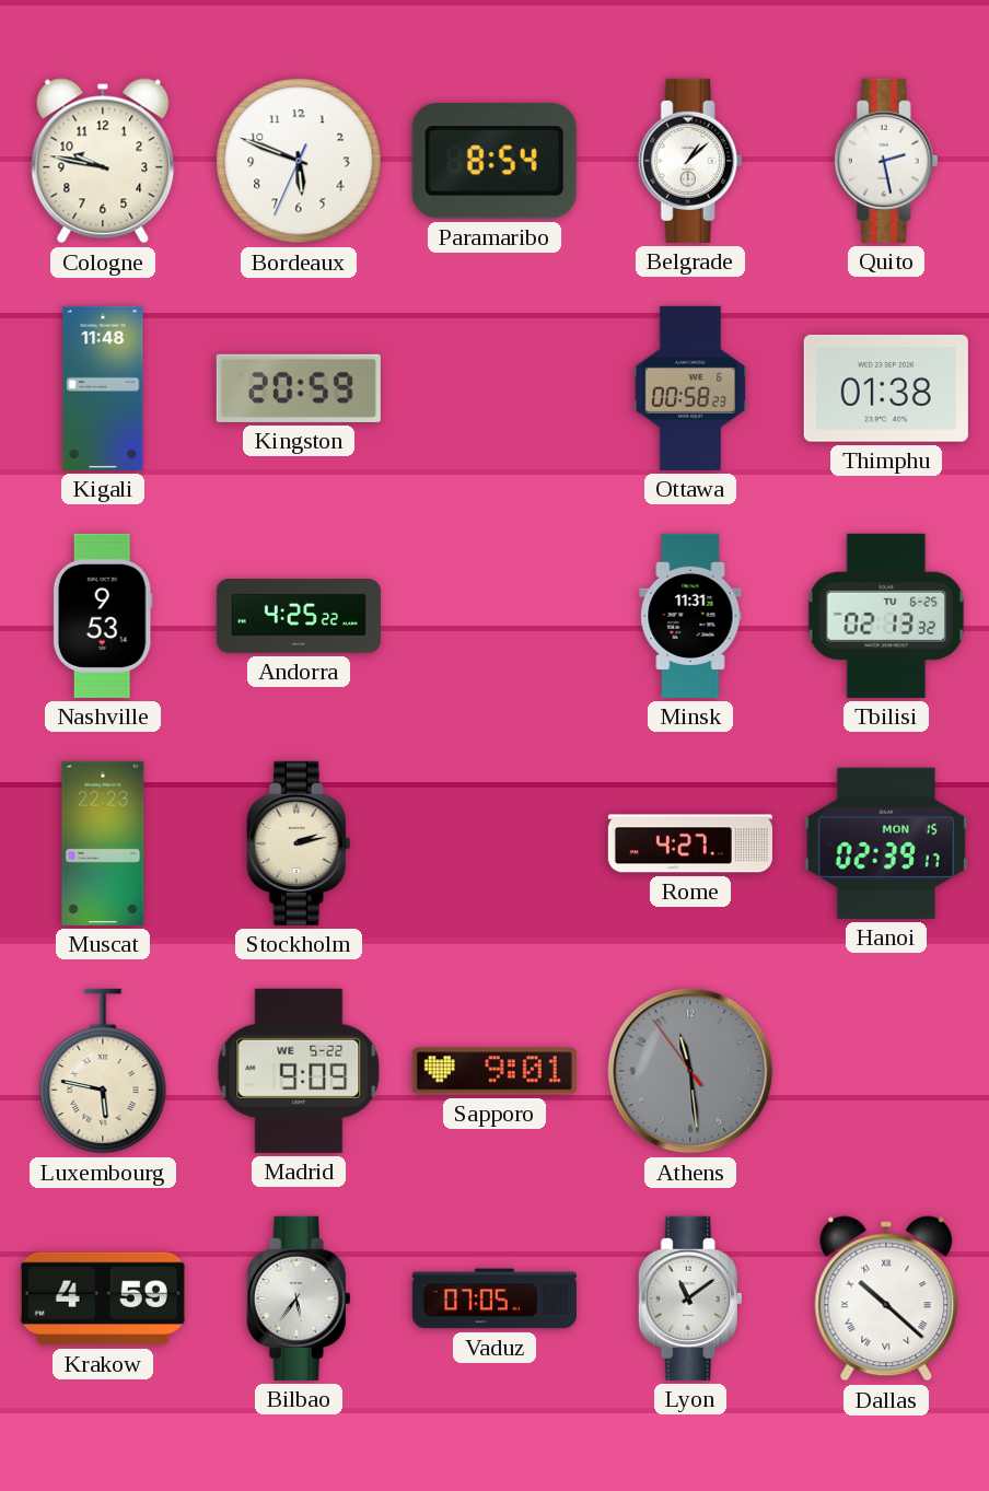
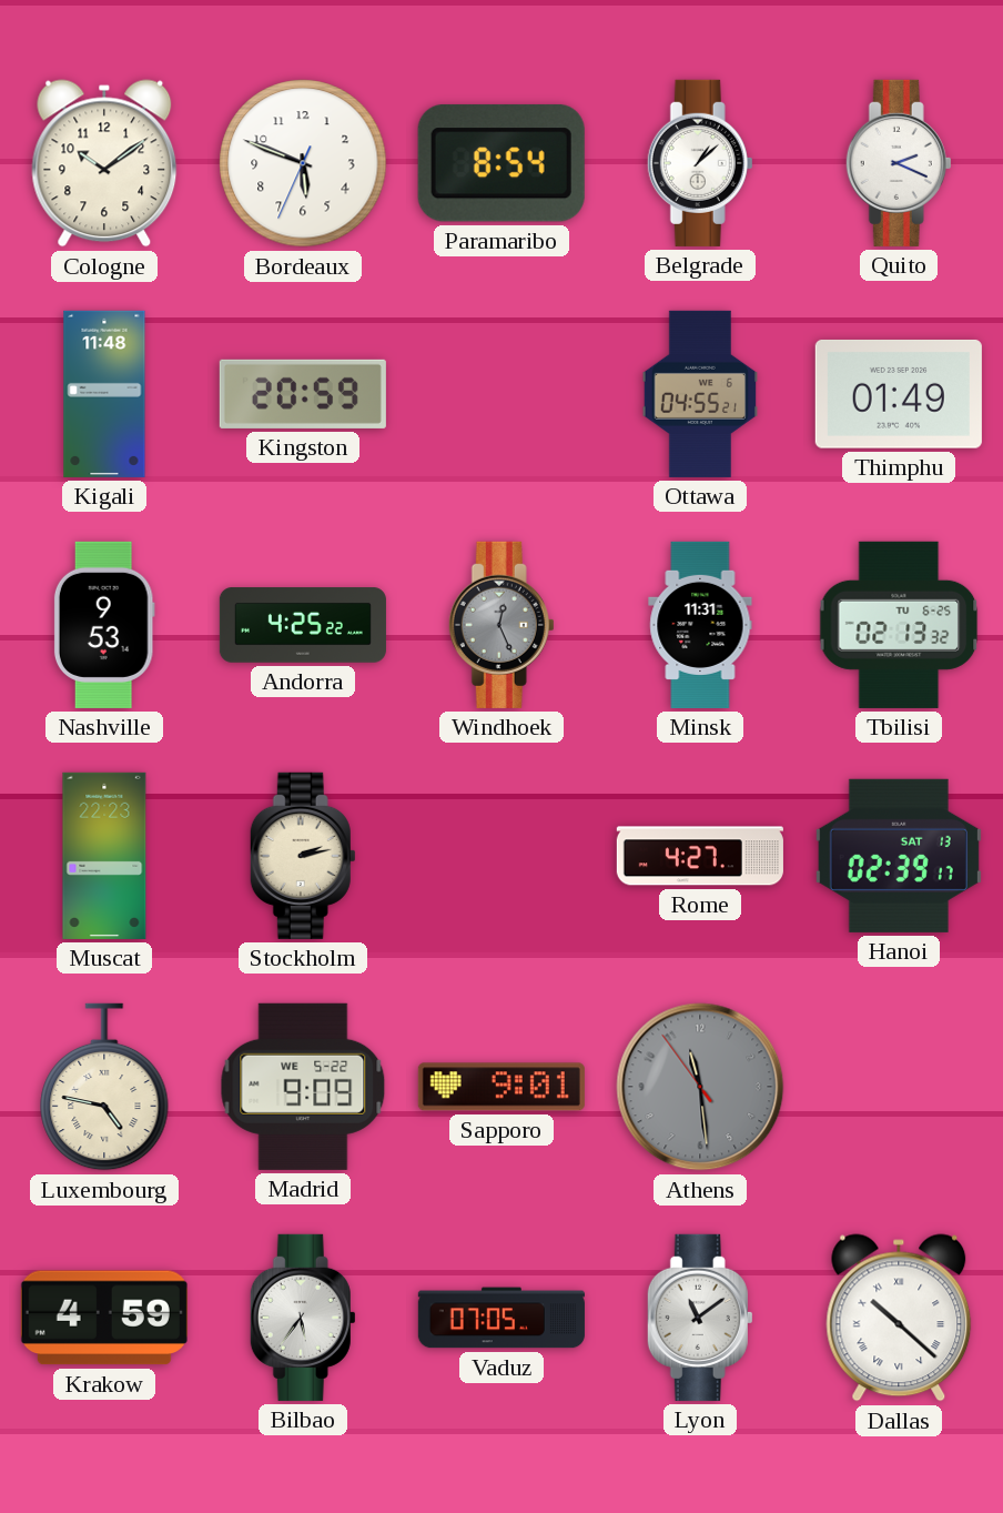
Cologne: 9:47 -> 10:09 (104, 163)
Quito: 2:28 -> 2:19 (899, 163)
Ottawa: 00:58 -> 04:55 (700, 394)
Thimphu: 01:38 -> 01:49 (899, 394)
Windhoek: none -> 12:26 (501, 625)
Hanoi date: MON 15 -> SAT 13 (899, 856)
Luxembourg: 5:47 -> 4:47 (104, 1087)
